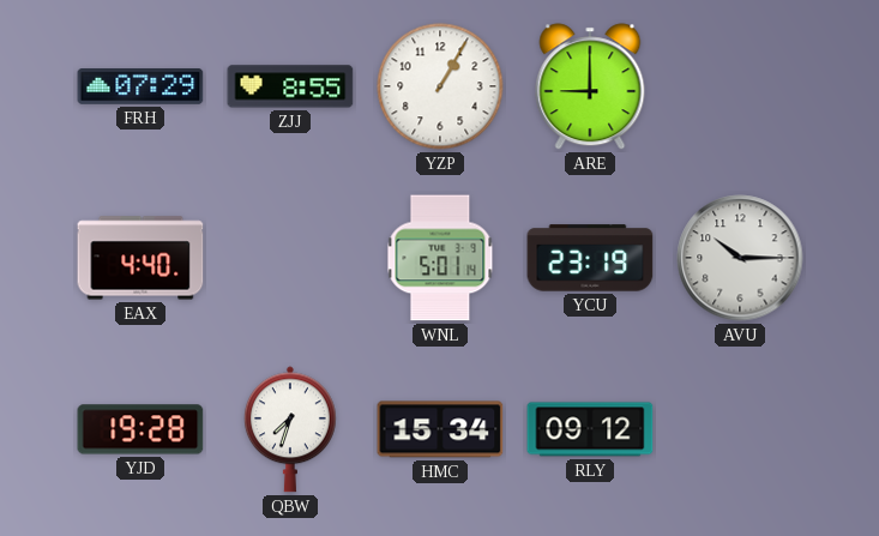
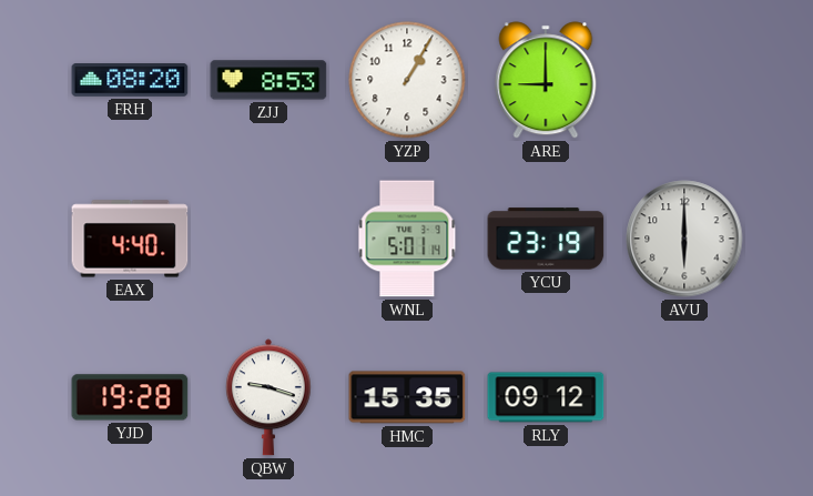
FRH: 07:29 -> 08:20 (130, 81)
ZJJ: 8:55 -> 8:53 (268, 80)
AVU: 10:15 -> 6:00 (684, 239)
QBW: 7:33 -> 9:18 (268, 397)
HMC: 15:34 -> 15:35 (407, 397)
